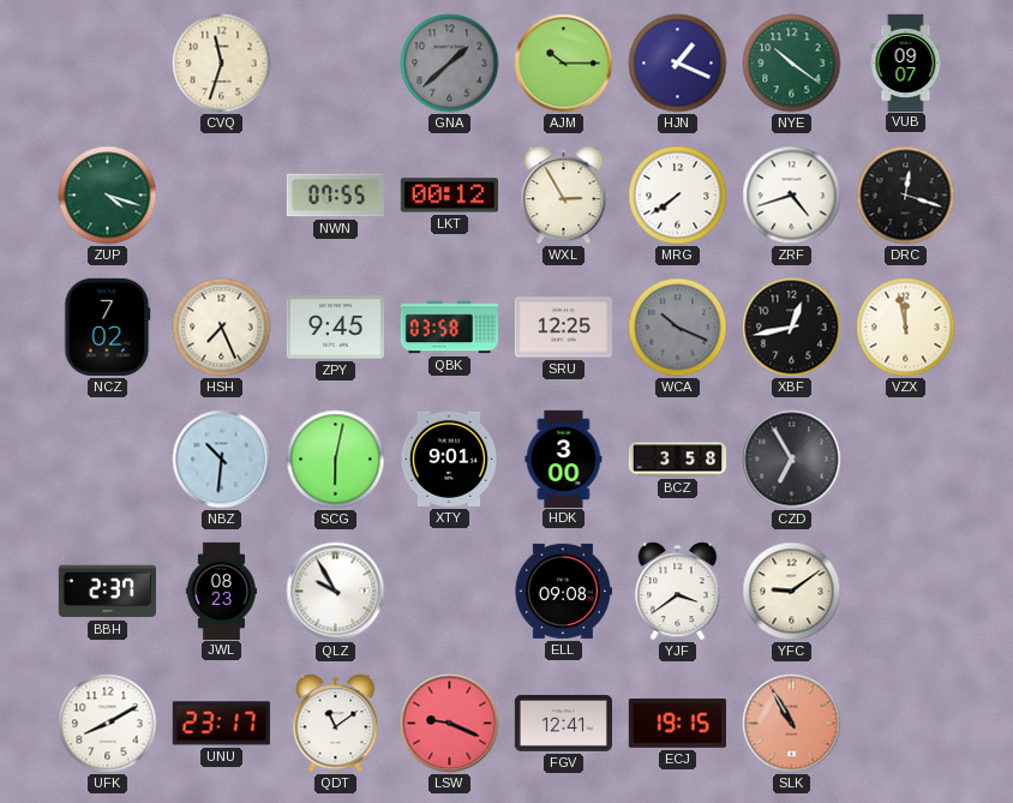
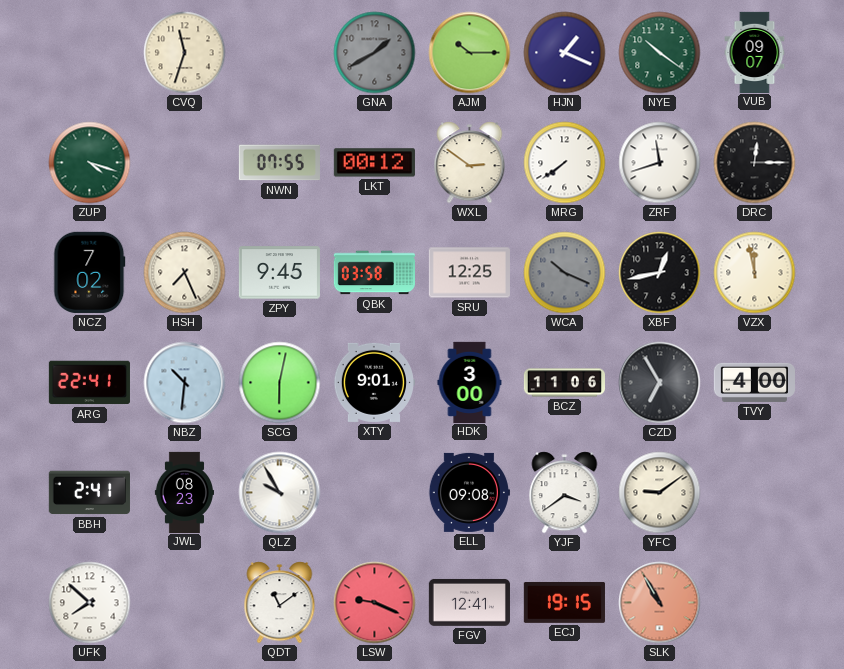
GNA: 1:38 -> 1:40 (375, 53)
WXL: 2:55 -> 2:51 (470, 163)
ZRF: 4:42 -> 11:42 (660, 163)
DRC: 12:18 -> 12:15 (755, 163)
ARG: none -> 22:41 (89, 383)
BCZ: 3:58 -> 11:06 (564, 383)
TVY: none -> 4:00 (754, 382)
BBH: 2:37 -> 2:41 (89, 493)
UFK: 8:10 -> 7:52 (90, 603)
UNU: 23:17 -> none (221, 724)
